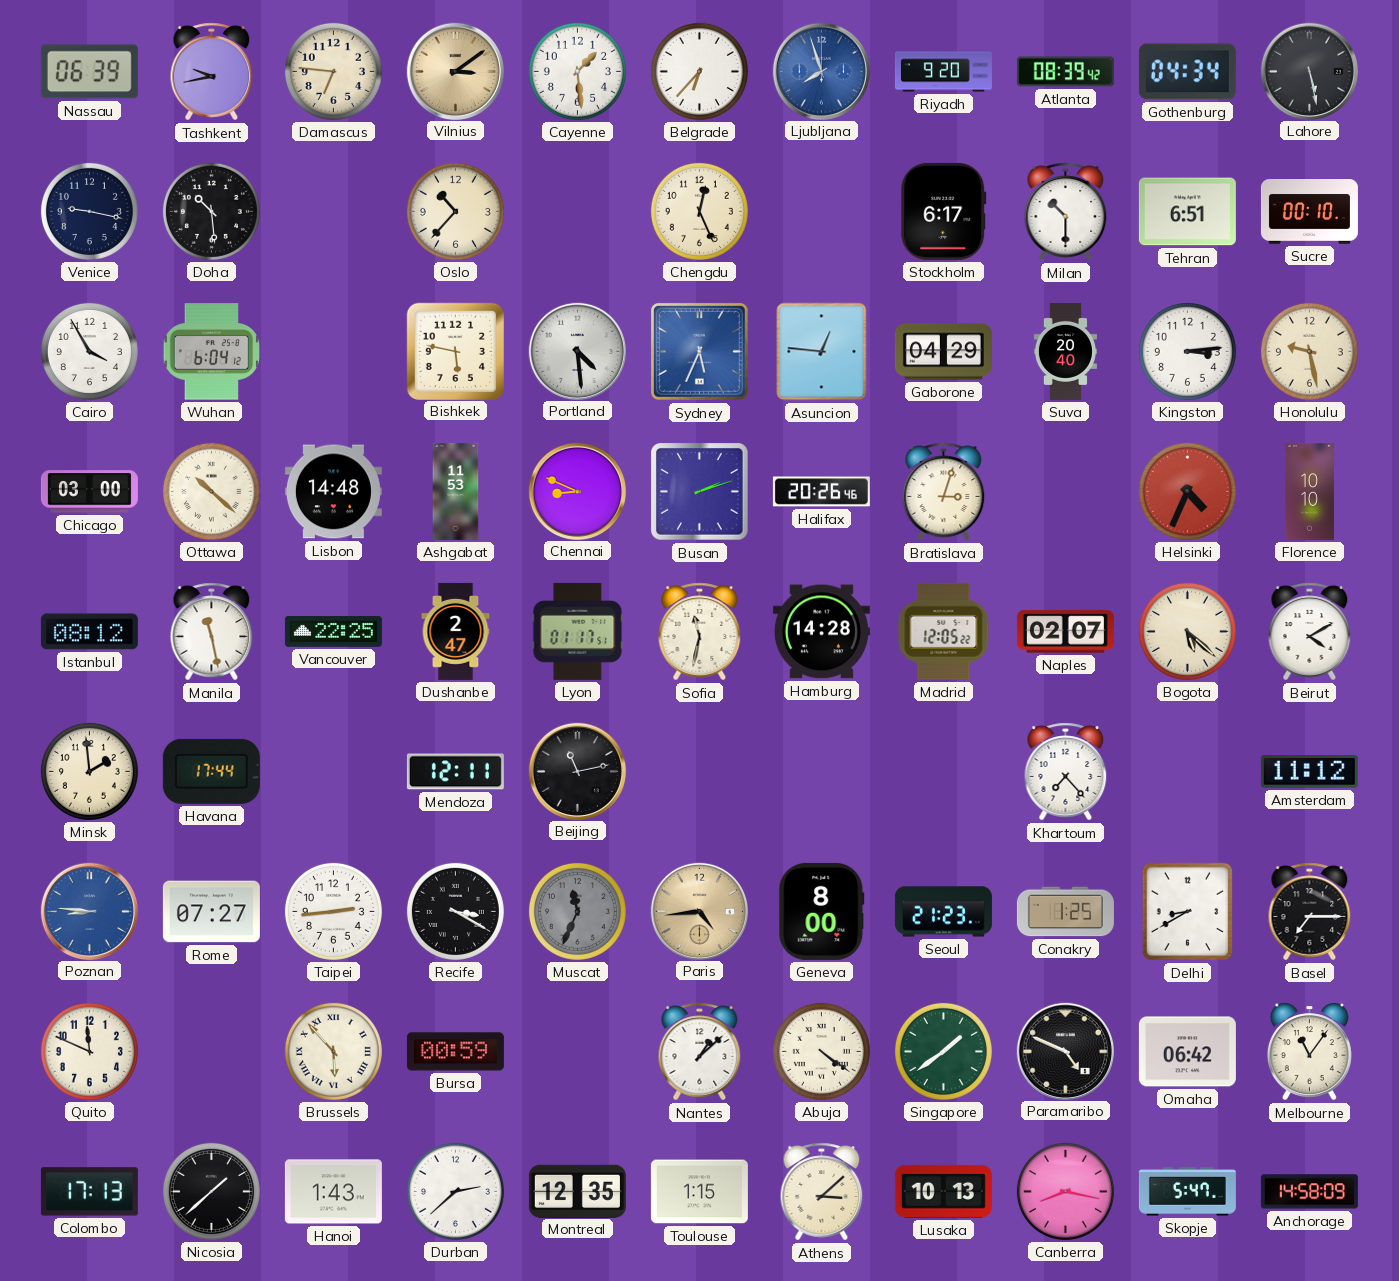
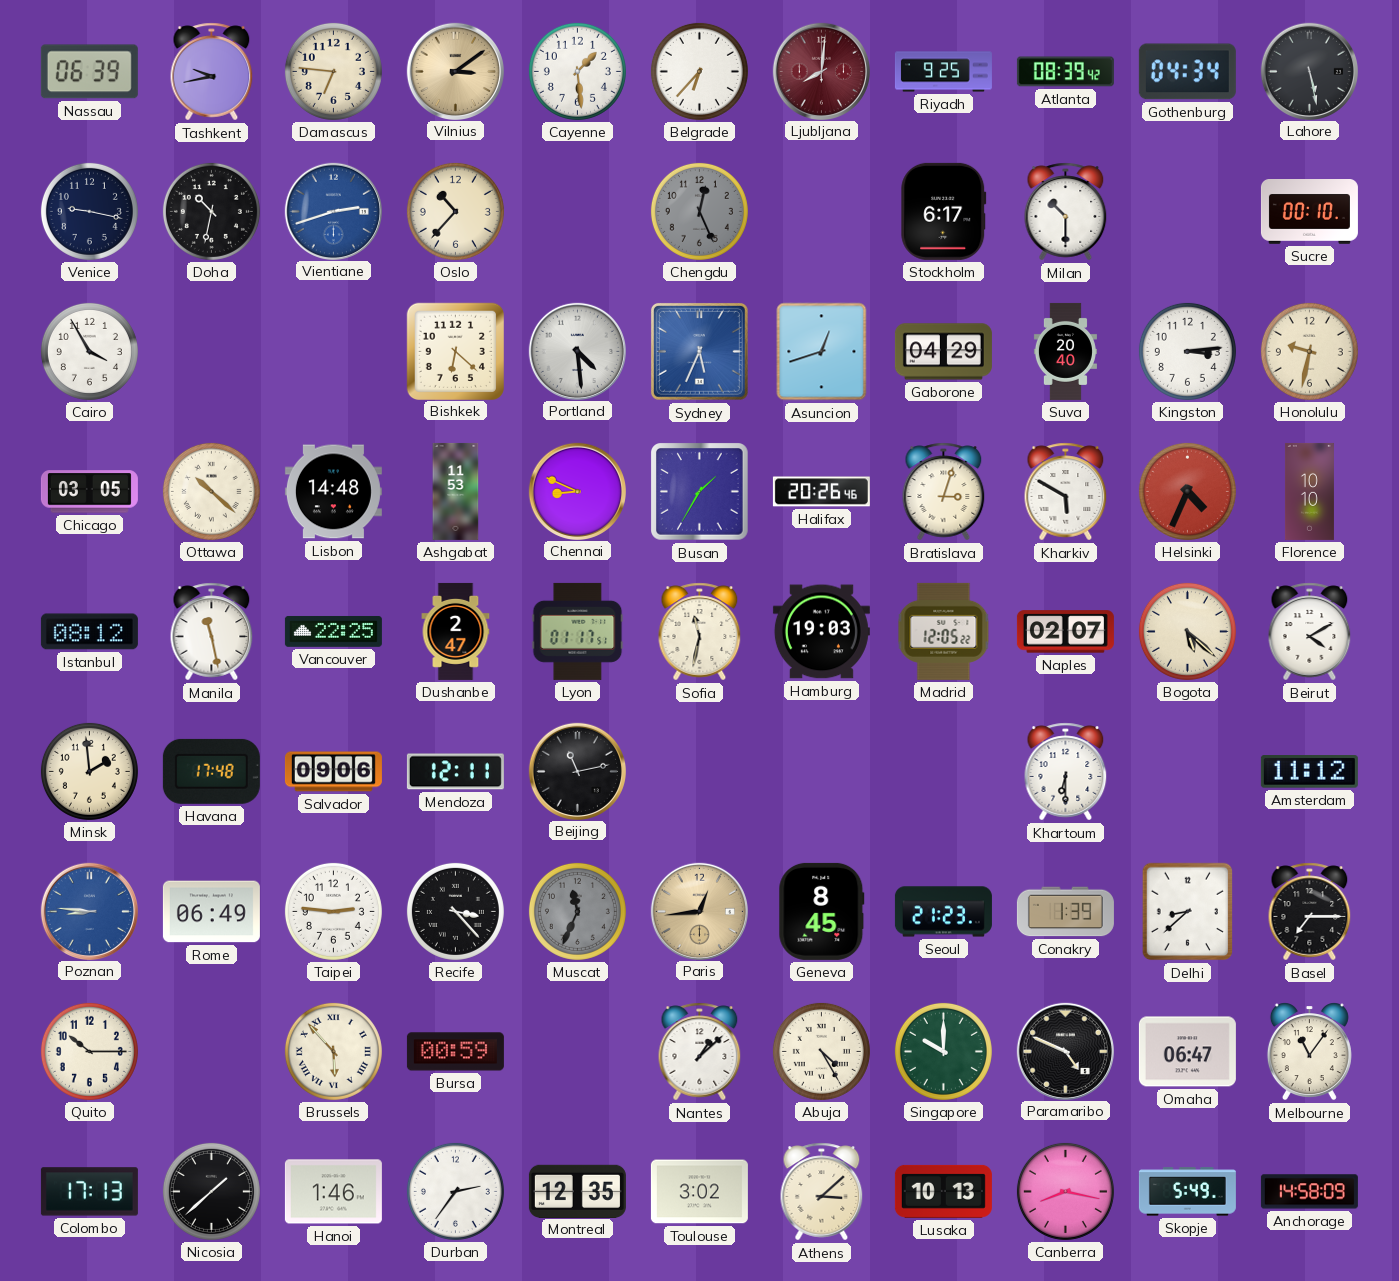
Ljubljana: 7:57 -> 8:01 (821, 71)
Ljubljana dial: blue -> burgundy (821, 71)
Riyadh: 9:20 -> 9:25 (943, 72)
Doha: 10:29 -> 10:32 (211, 211)
Vientiane: none -> 2:42 (333, 211)
Chengdu dial: cream -> grey (699, 211)
Tehran: 6:51 -> none (1187, 212)
Wuhan: 6:04 -> none (212, 352)
Bishkek: 5:47 -> 6:22 (455, 351)
Asuncion: 12:46 -> 12:42 (822, 352)
Honolulu: 9:28 -> 9:32 (1309, 351)
Chicago: 03:00 -> 03:05 (89, 492)
Busan: 2:12 -> 1:35 (700, 492)
Kharkiv: none -> 5:50 (1066, 492)
Hamburg: 14:28 -> 19:03 (821, 632)
Havana: 17:44 -> 17:48 (211, 771)
Salvador: none -> 09:06 (333, 772)
Khartoum: 7:23 -> 6:30 (1066, 772)
Rome: 07:27 -> 06:49 (211, 912)
Taipei: 2:44 -> 2:46 (333, 911)
Recife: 3:20 -> 3:23 (455, 911)
Paris: 4:44 -> 12:44 (699, 911)
Geneva: 8:00 -> 8:45 (822, 911)
Conakry: 1:25 -> 1:39 (1065, 912)
Delhi: 8:40 -> 8:38 (1188, 912)
Quito: 11:49 -> 10:15 (89, 1051)
Abuja: 4:21 -> 4:25 (821, 1051)
Singapore: 1:39 -> 10:00 (943, 1051)
Omaha: 06:42 -> 06:47 (1187, 1052)
Hanoi: 1:43 -> 1:46 (333, 1192)
Durban: 2:38 -> 2:36 (455, 1191)
Toulouse: 1:15 -> 3:02 (699, 1192)
Skopje: 5:47 -> 5:49 (1187, 1192)
